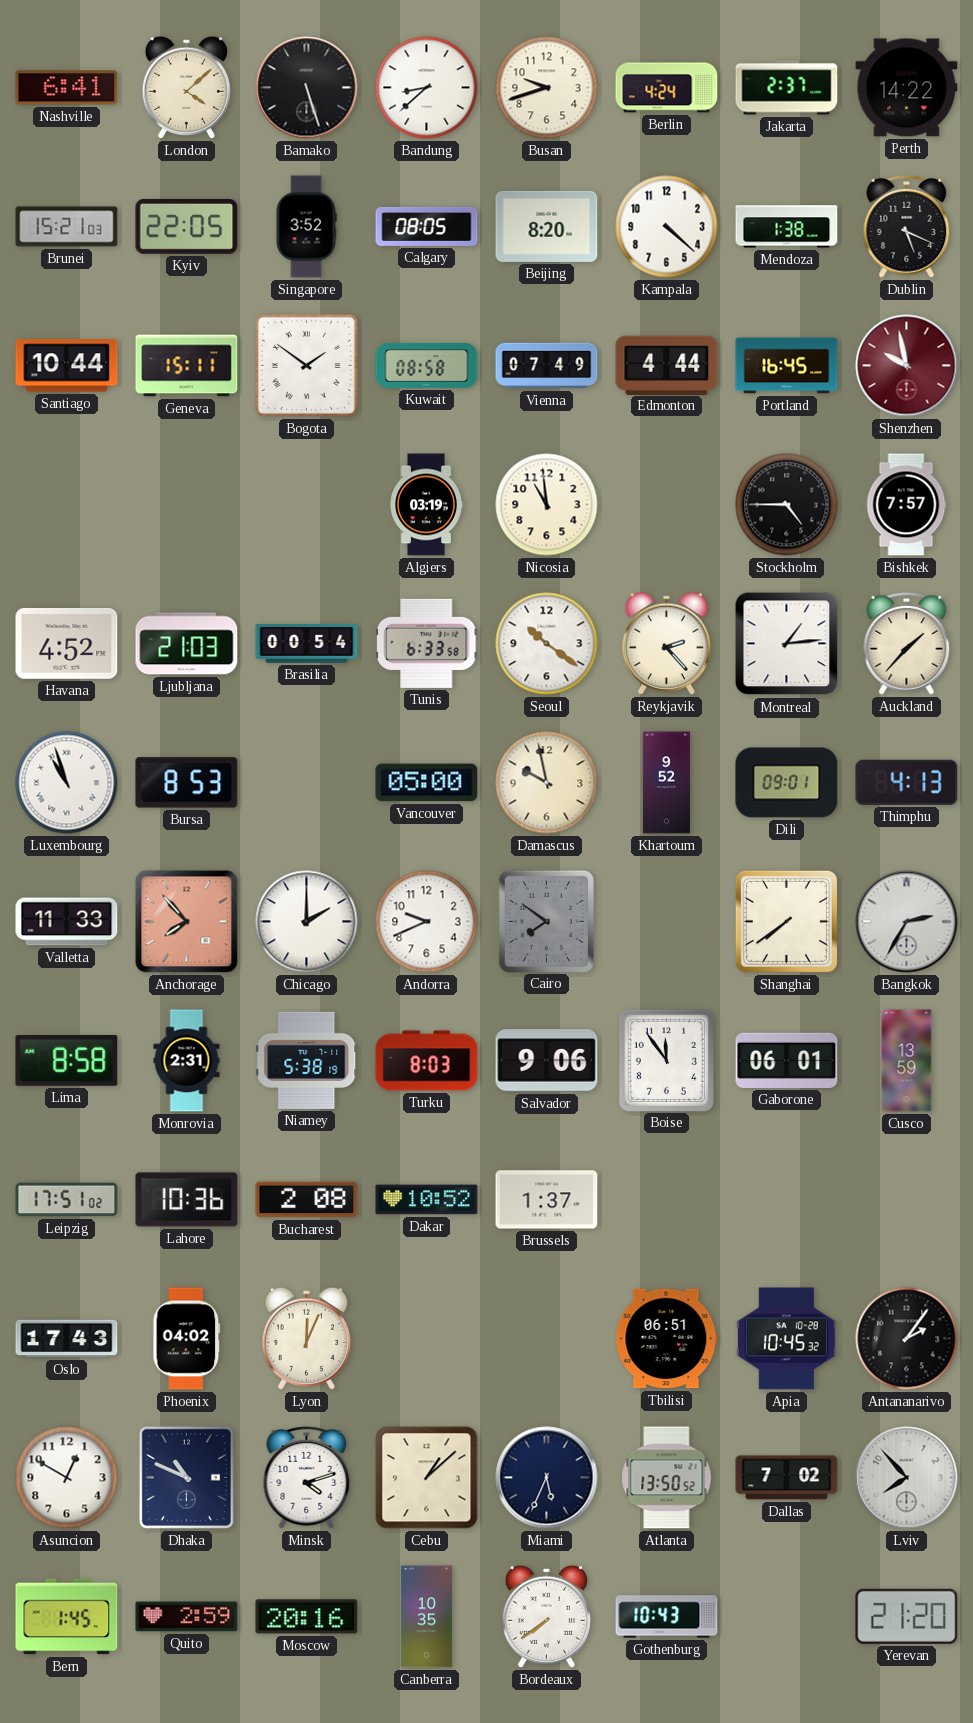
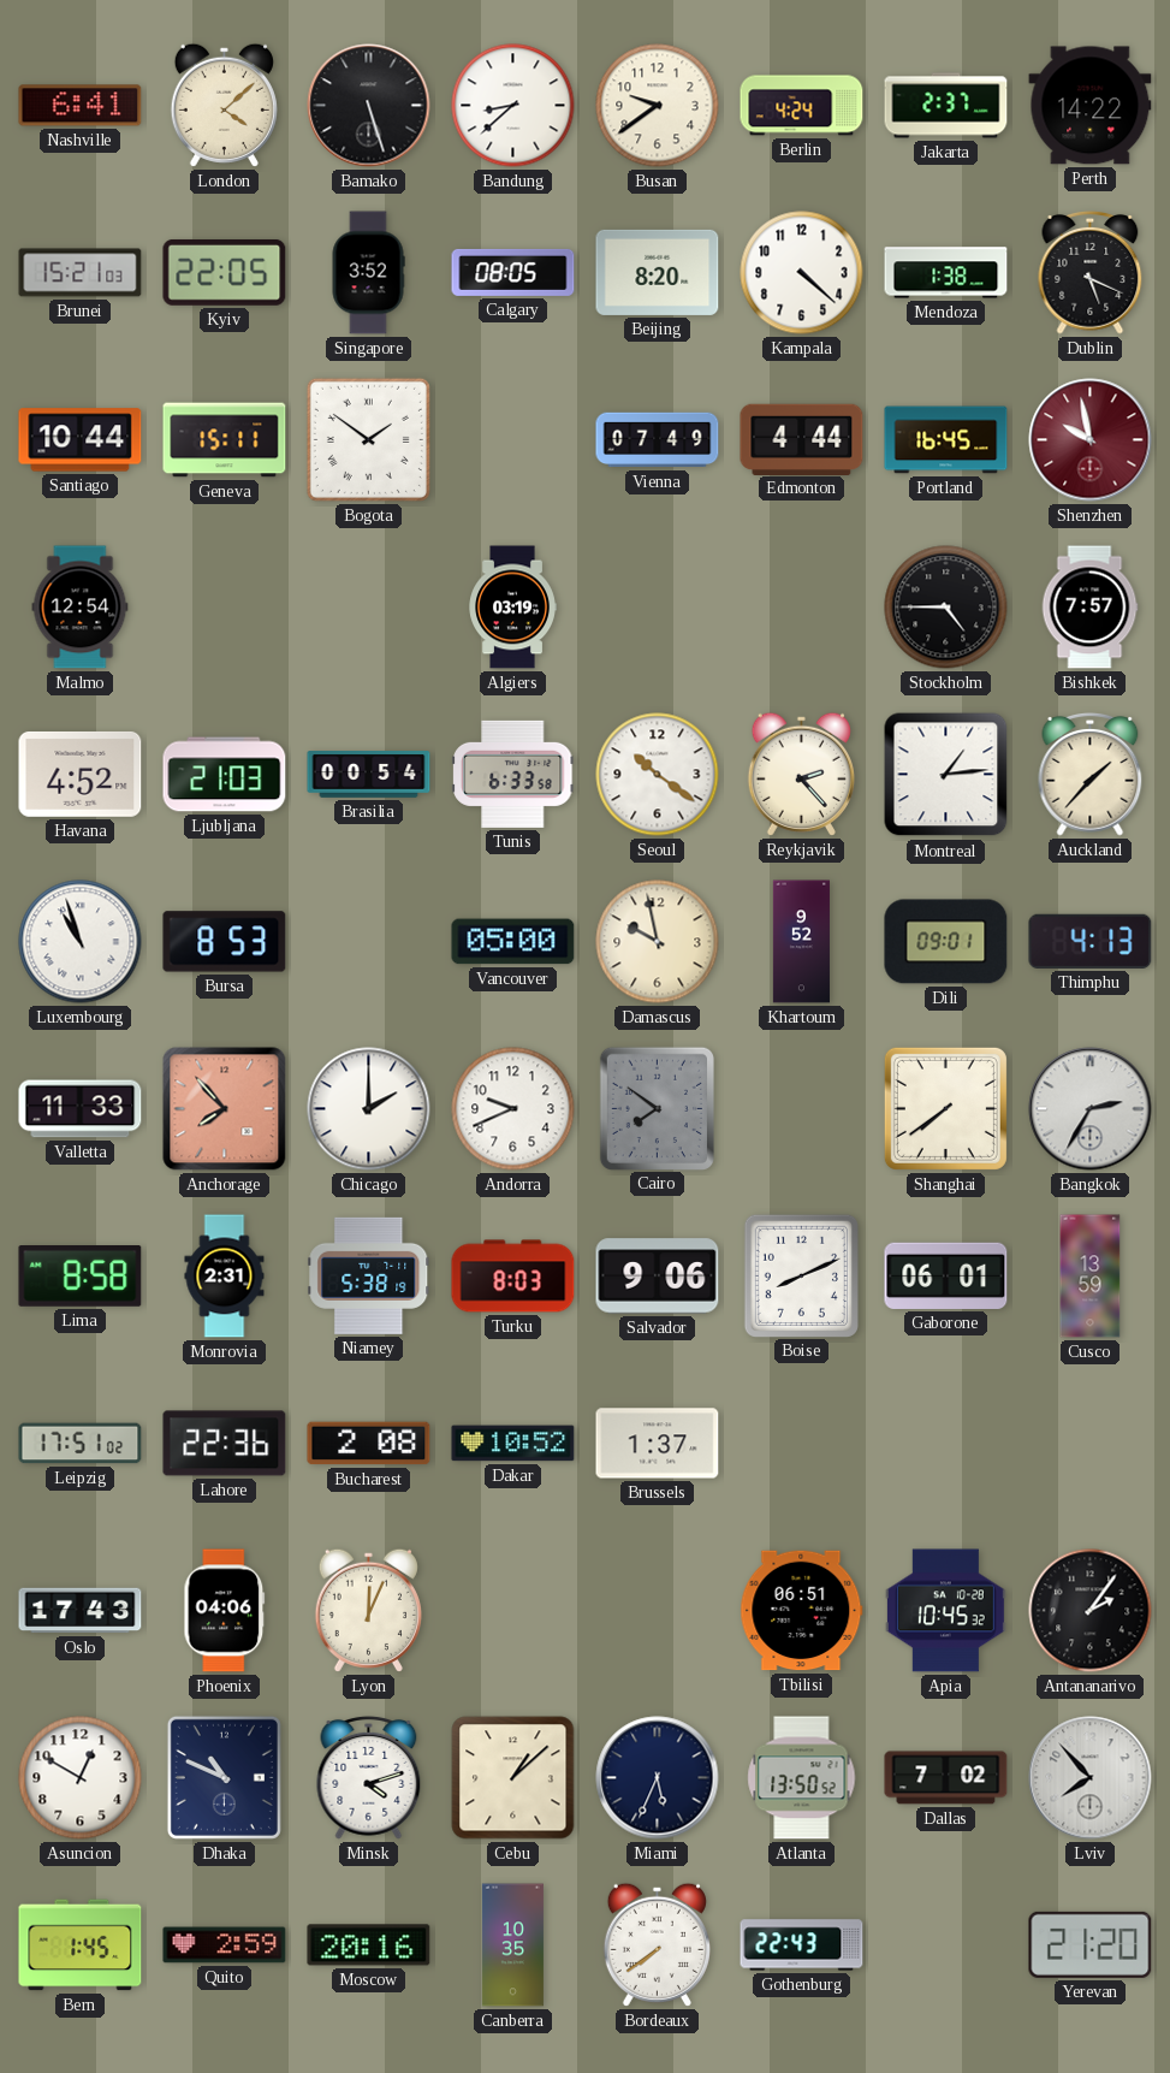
Busan: 9:42 -> 9:39 (658, 106)
Kuwait: 08:58 -> none (427, 365)
Malmo: none -> 12:54 (81, 608)
Nicosia: 10:59 -> none (547, 505)
Boise: 11:54 -> 8:11 (801, 1275)
Lahore: 10:36 -> 22:36 (225, 1444)
Phoenix: 04:02 -> 04:06 (225, 1611)
Gothenburg: 10:43 -> 22:43 (802, 1945)
